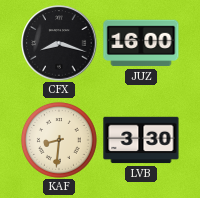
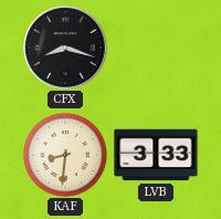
JUZ: 16:00 -> none (141, 43)
LVB: 3:30 -> 3:33 (156, 155)
